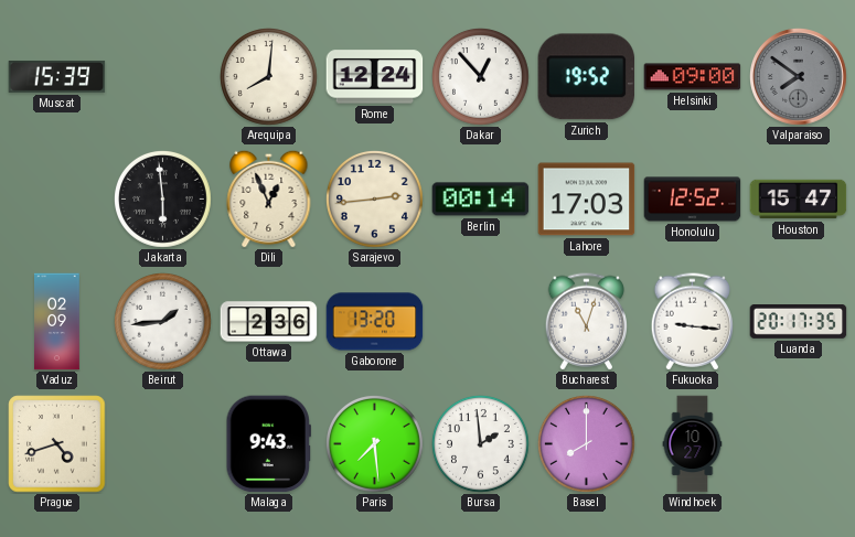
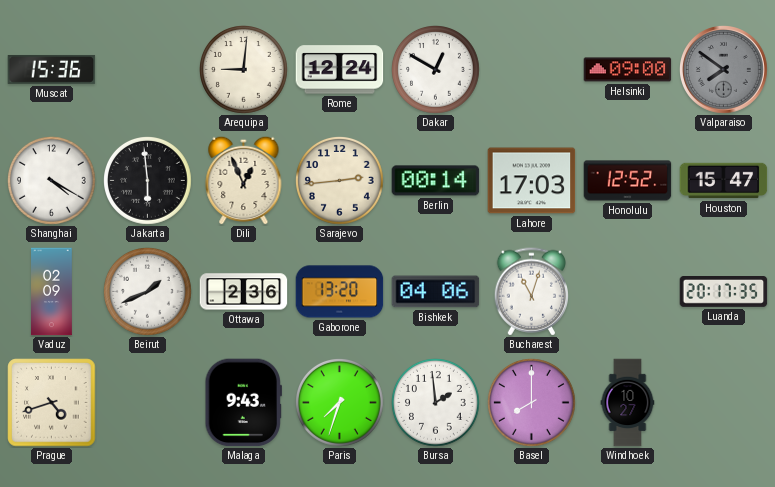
Muscat: 15:39 -> 15:36 (52, 69)
Arequipa: 8:01 -> 9:01 (244, 70)
Dakar: 12:53 -> 12:50 (436, 70)
Zurich: 19:52 -> none (586, 77)
Shanghai: none -> 4:20 (52, 181)
Beirut: 1:44 -> 1:41 (148, 292)
Bishkek: none -> 04:06 (436, 292)
Fukuoka: 9:16 -> none (692, 322)
Paris: 7:29 -> 7:33 (340, 403)
